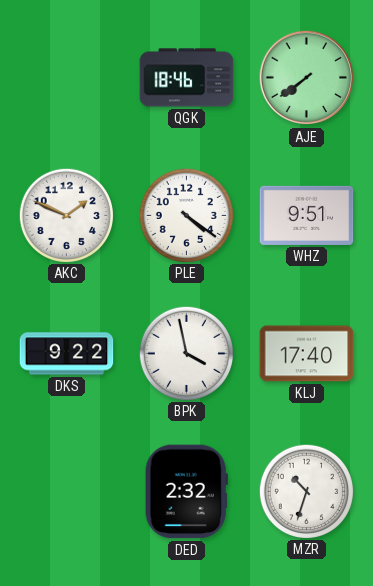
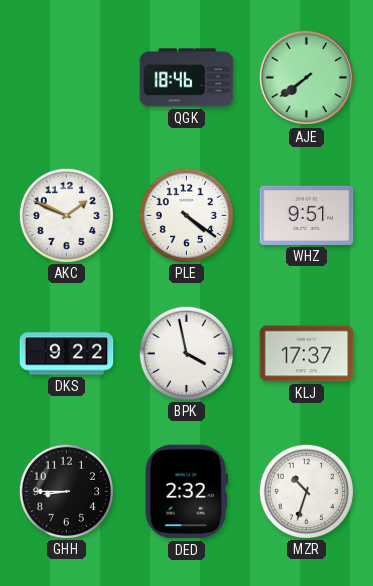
KLJ: 17:40 -> 17:37 (307, 354)
GHH: none -> 8:45 (66, 491)
